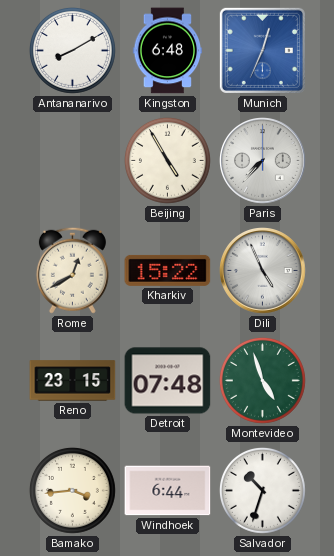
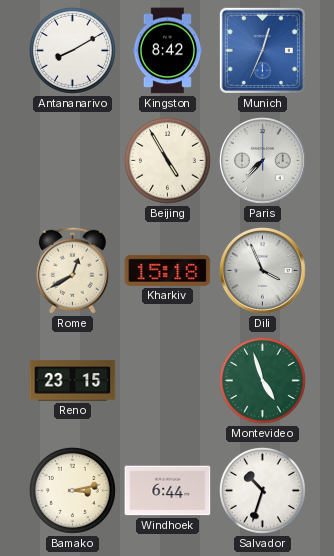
Kingston: 6:48 -> 8:42 (168, 51)
Kharkiv: 15:22 -> 15:18 (168, 270)
Dili: 4:56 -> 3:56 (263, 271)
Detroit: 07:48 -> none (168, 381)
Bamako: 3:44 -> 3:13 (72, 490)
